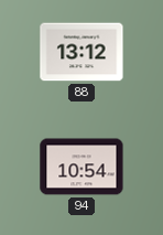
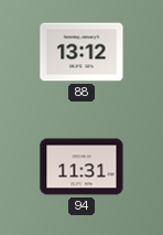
94: 10:54 -> 11:31 (81, 167)
